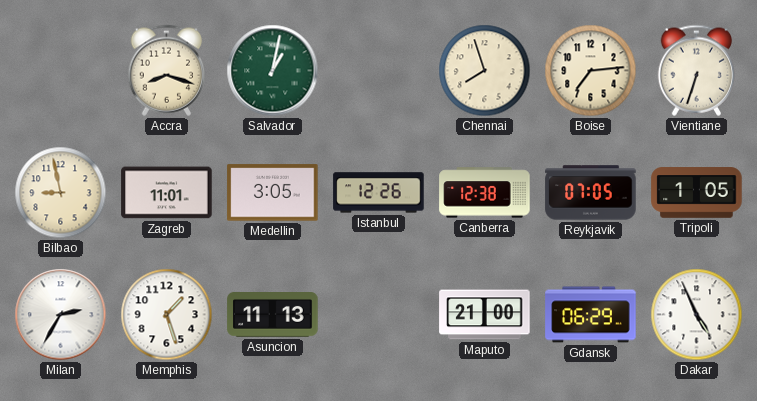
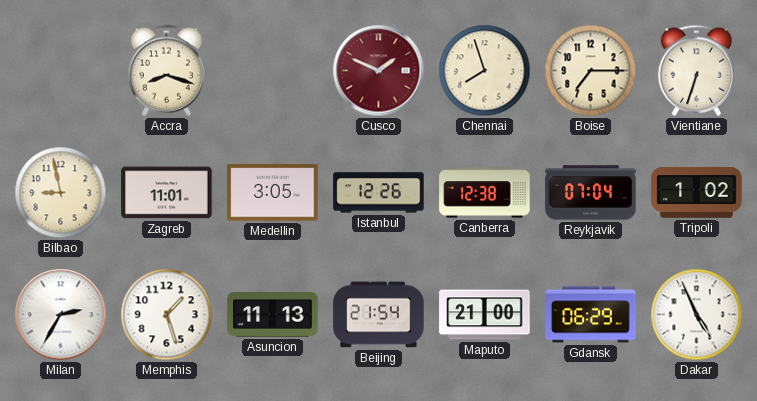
Salvador: 1:02 -> none (273, 71)
Cusco: none -> 1:49 (379, 71)
Boise: 7:14 -> 7:15 (591, 71)
Reykjavik: 07:05 -> 07:04 (591, 193)
Tripoli: 1:05 -> 1:02 (697, 193)
Beijing: none -> 21:54 (379, 315)
